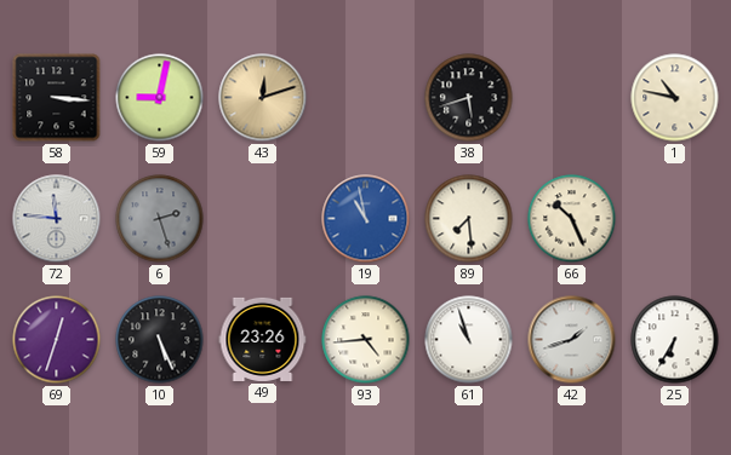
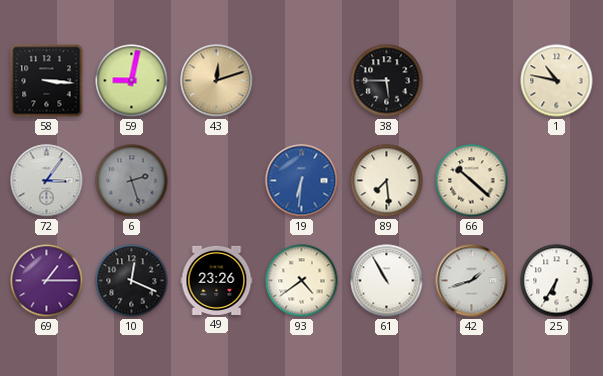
38: 5:42 -> 5:45 (387, 81)
72: 11:46 -> 3:06 (47, 181)
19: 10:58 -> 6:31 (302, 181)
66: 10:26 -> 10:22 (472, 181)
69: 12:33 -> 1:15 (47, 281)
10: 5:26 -> 12:19 (132, 281)
93: 4:44 -> 4:39 (302, 281)
61: 10:57 -> 10:55 (387, 281)
